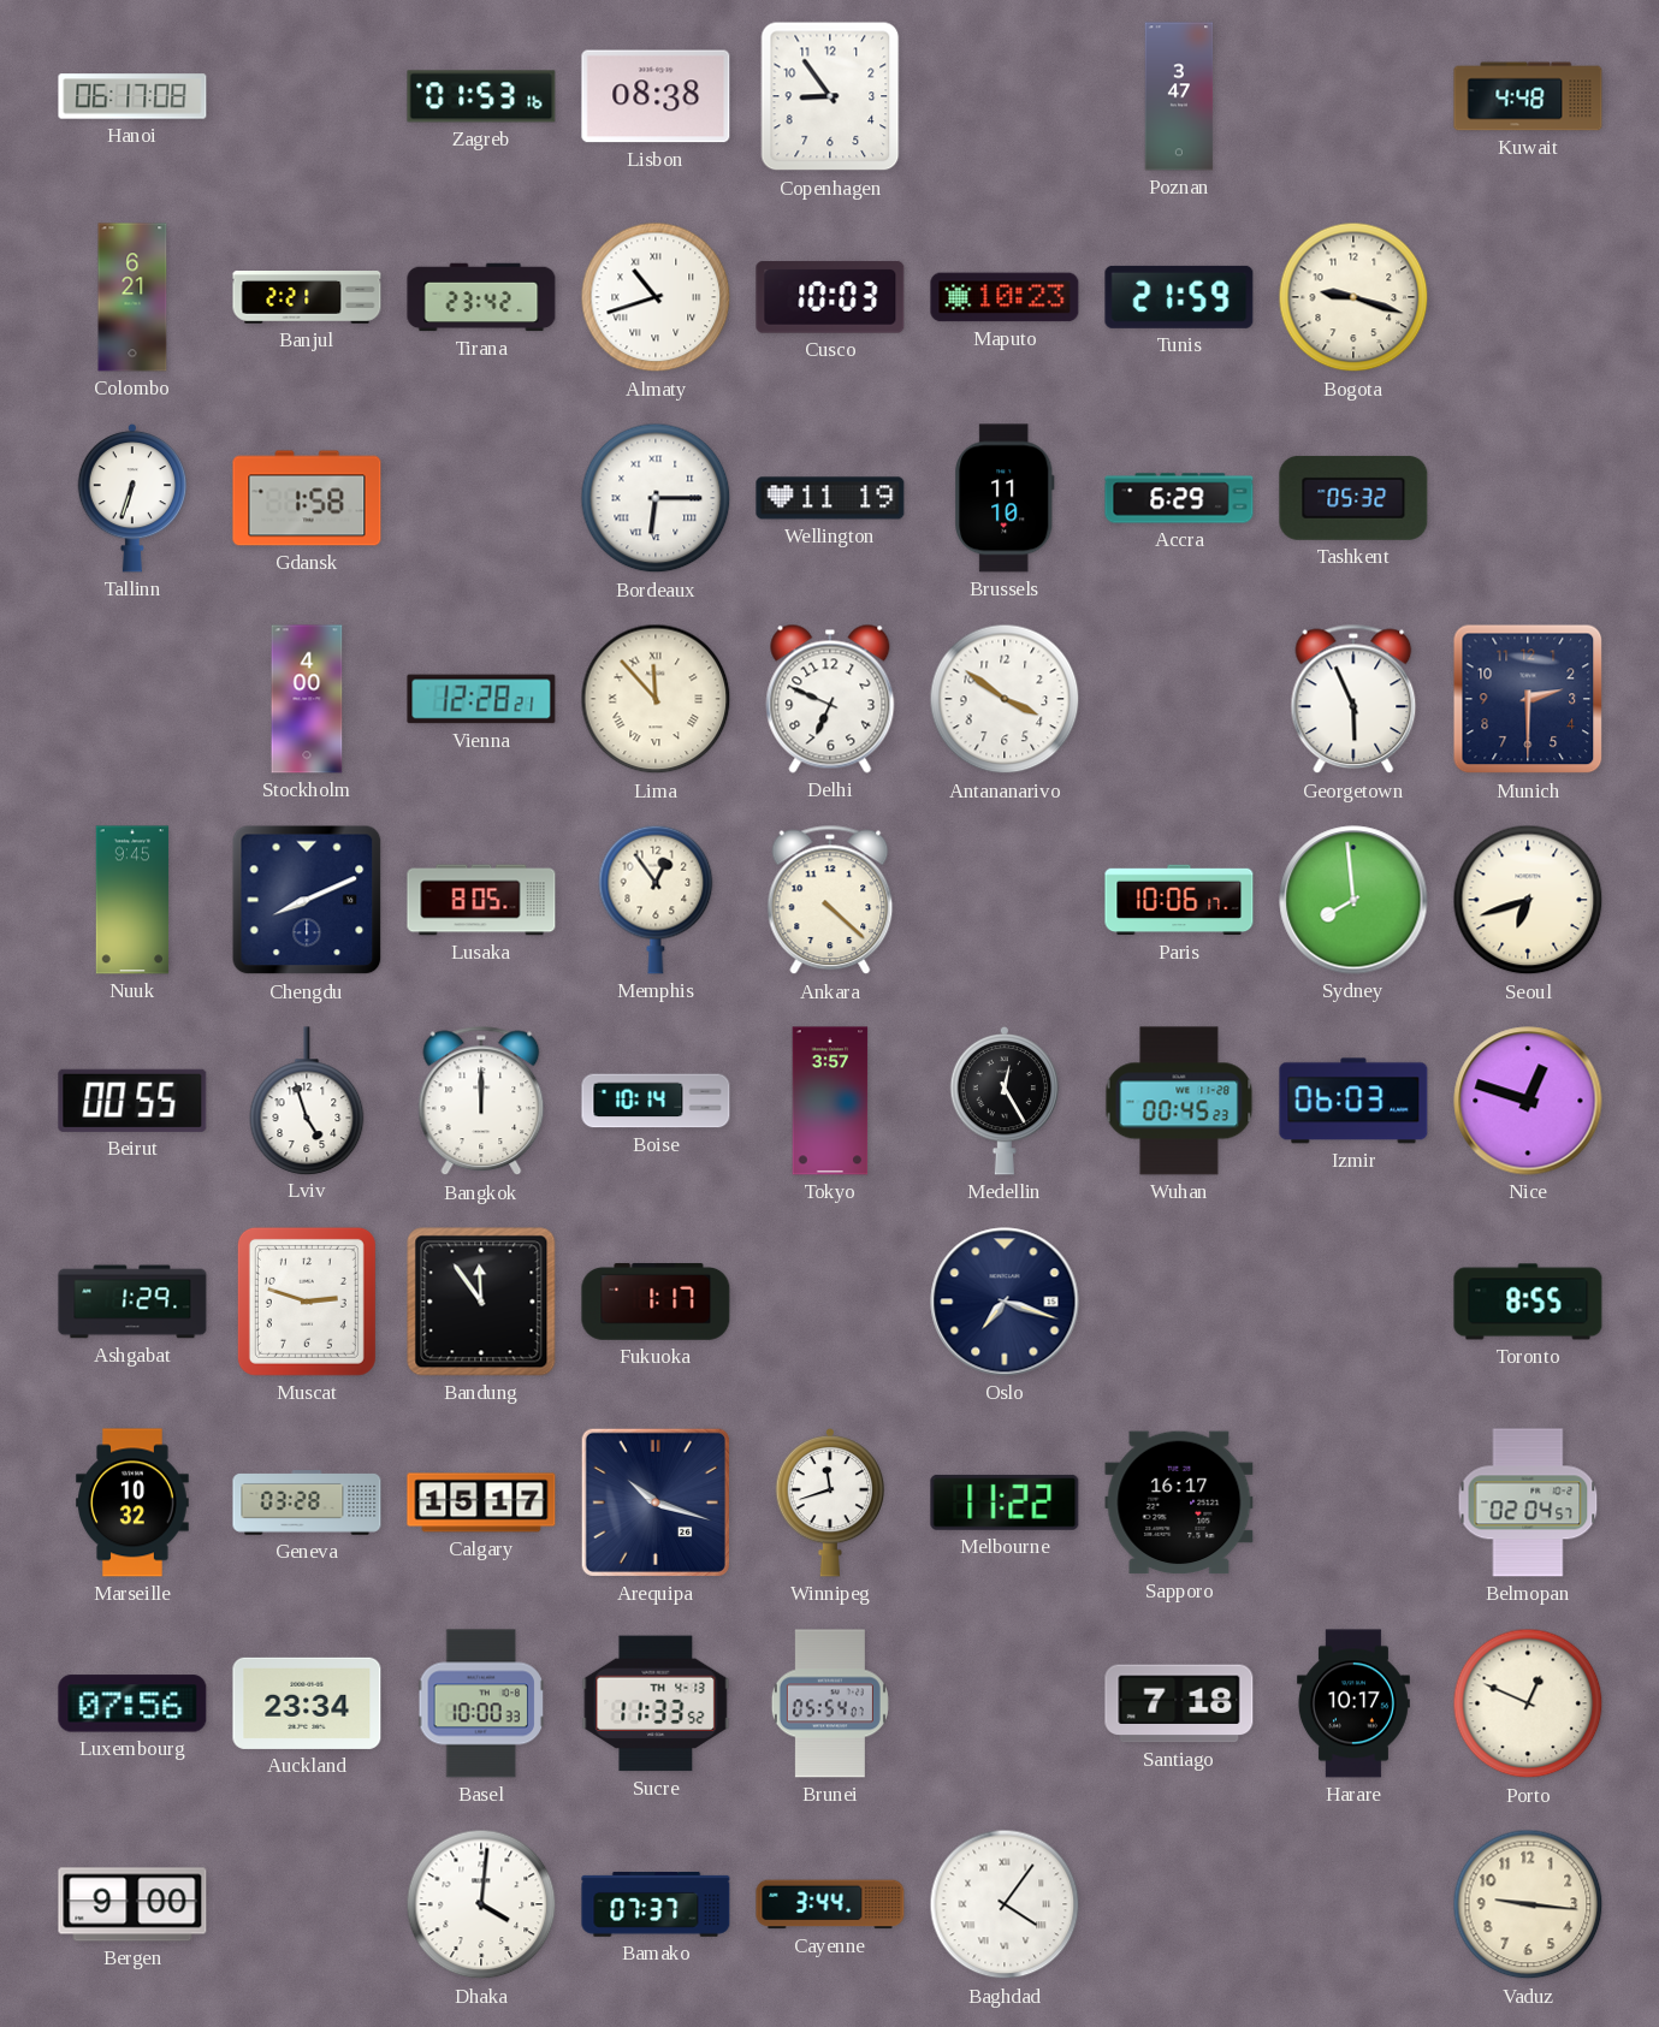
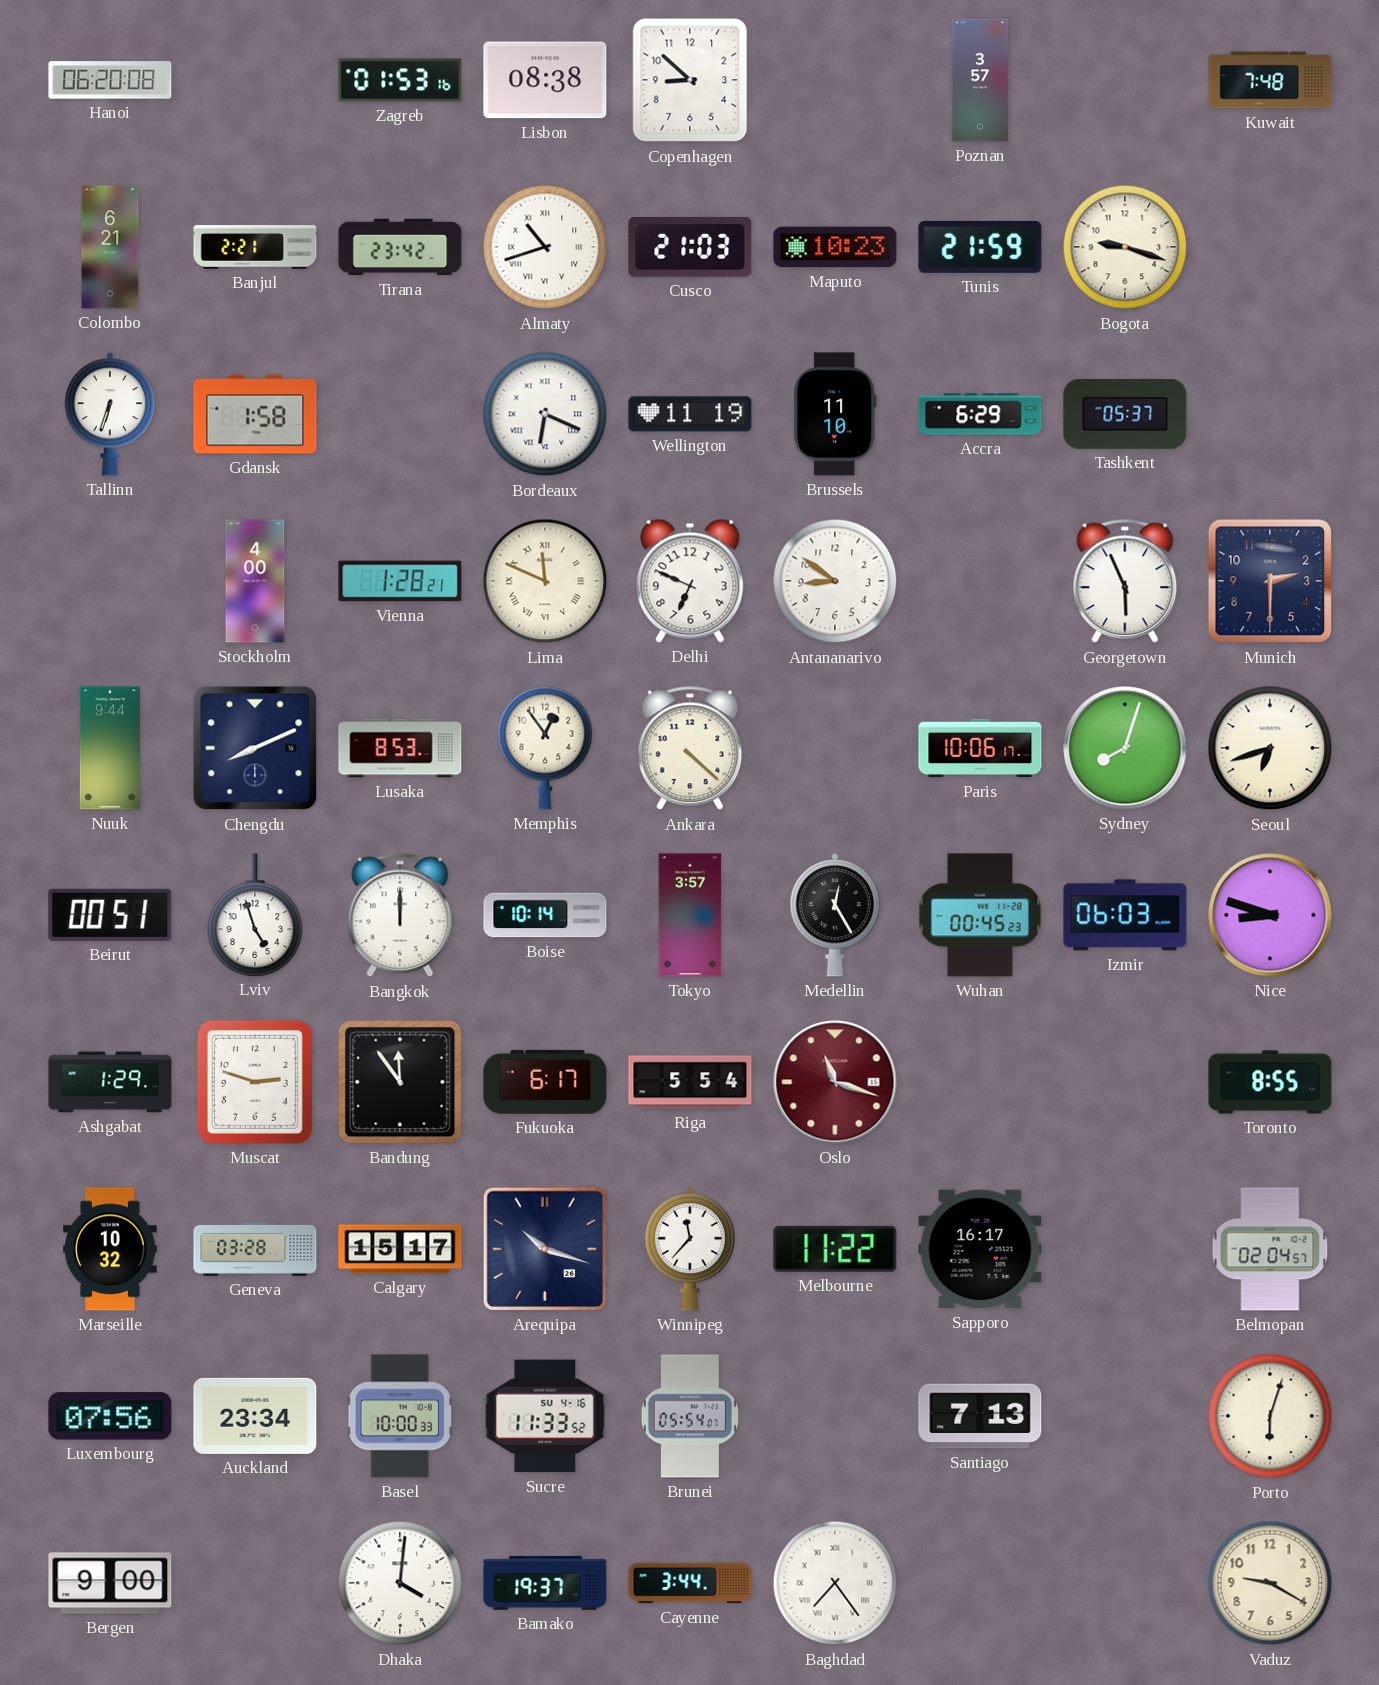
Hanoi: 06:17 -> 06:20 (110, 80)
Copenhagen: 8:54 -> 8:52 (690, 80)
Poznan: 3:47 -> 3:57 (980, 80)
Kuwait: 4:48 -> 7:48 (1270, 80)
Cusco: 10:03 -> 21:03 (690, 247)
Bordeaux: 6:15 -> 6:19 (545, 414)
Tashkent: 05:32 -> 05:37 (1125, 414)
Vienna: 12:28 -> 1:28 (400, 581)
Lima: 11:53 -> 11:49 (545, 581)
Antananarivo: 3:51 -> 8:51 (835, 581)
Nuuk: 9:45 -> 9:44 (110, 748)
Lusaka: 8:05 -> 8:53 (400, 748)
Sydney: 7:59 -> 8:03 (1125, 748)
Beirut: 00:55 -> 00:51 (110, 915)
Nice: 12:48 -> 8:48 (1270, 915)
Fukuoka: 1:17 -> 6:17 (545, 1082)
Riga: none -> 5:54 (690, 1082)
Oslo: 7:18 -> 11:18 (835, 1082)
Oslo dial: navy -> burgundy (835, 1082)
Winnipeg: 11:42 -> 11:37 (690, 1249)
Sucre date: TH 4-13 -> SU 4-16 (545, 1416)
Santiago: 7:18 -> 7:13 (980, 1416)
Harare: 10:17 -> none (1353, 1703)
Porto: 12:49 -> 6:03 (1270, 1416)
Bamako: 07:37 -> 19:37 (545, 1583)
Baghdad: 4:06 -> 7:24 (835, 1583)
Vaduz: 9:16 -> 9:20 (1270, 1583)
